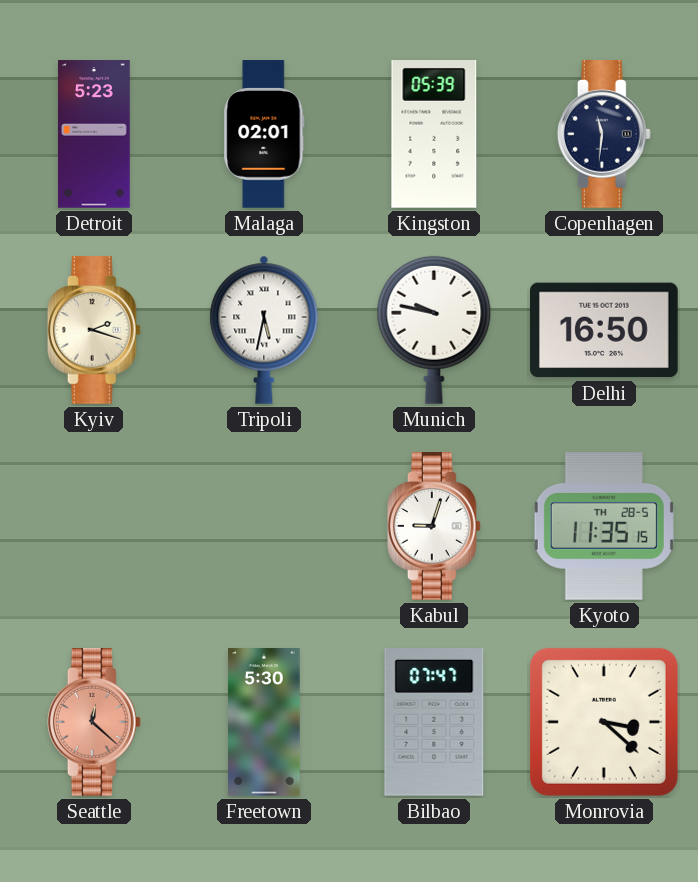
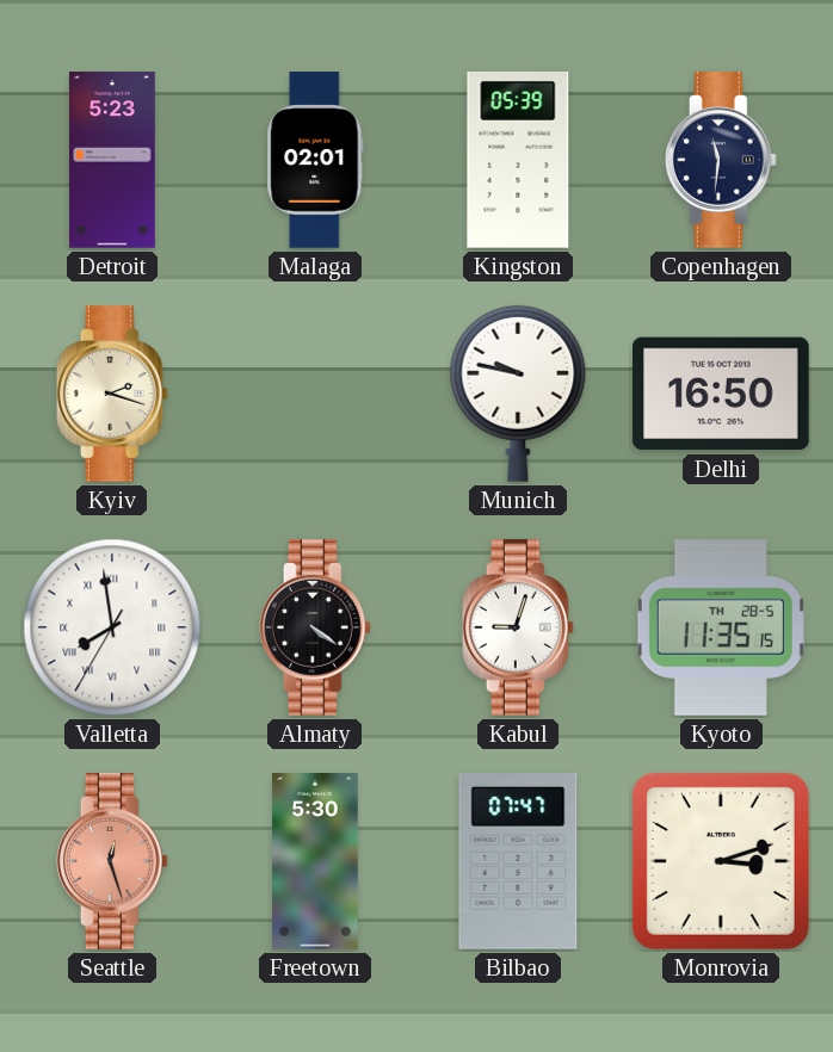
Tripoli: 5:32 -> none (264, 330)
Valletta: none -> 7:58 (112, 627)
Almaty: none -> 4:21 (315, 627)
Seattle: 12:22 -> 12:27 (112, 861)
Monrovia: 3:22 -> 3:12 (721, 861)
